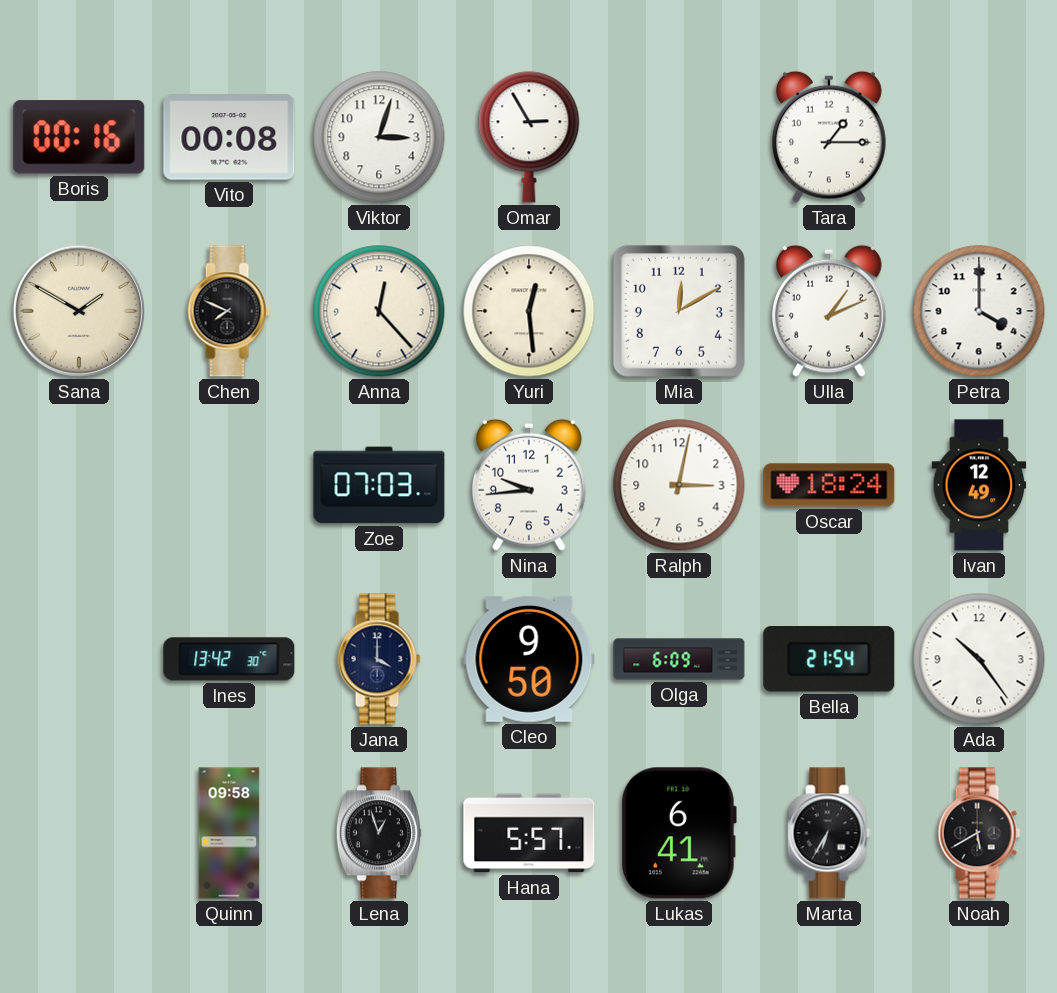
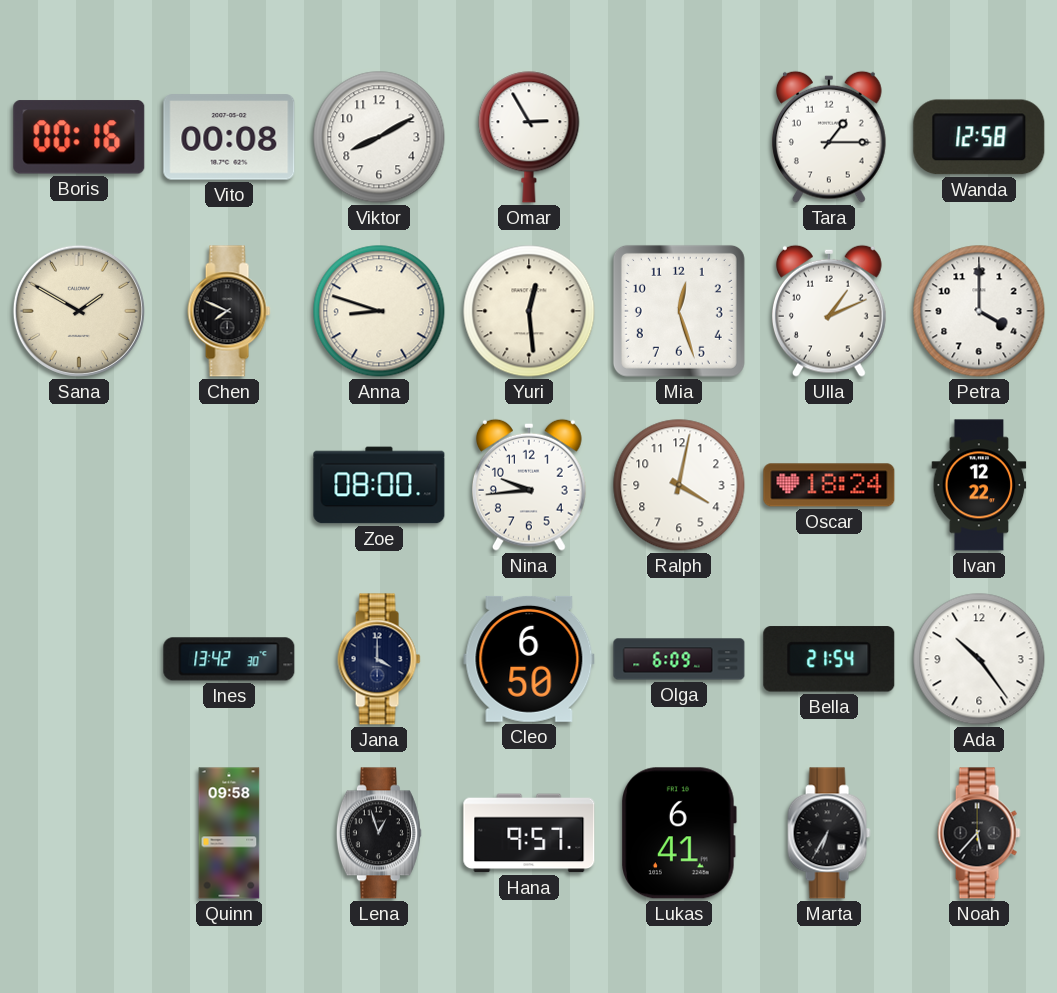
Viktor: 3:03 -> 8:10 (379, 137)
Wanda: none -> 12:58 (979, 137)
Anna: 12:23 -> 8:48 (379, 311)
Mia: 12:10 -> 12:27 (679, 311)
Zoe: 07:03 -> 08:00 (379, 485)
Ralph: 3:02 -> 4:02 (679, 485)
Ivan: 12:49 -> 12:22 (979, 485)
Cleo: 9:50 -> 6:50 (529, 659)
Hana: 5:57 -> 9:57 (529, 833)
Noah: 5:40 -> 5:37 (979, 833)
